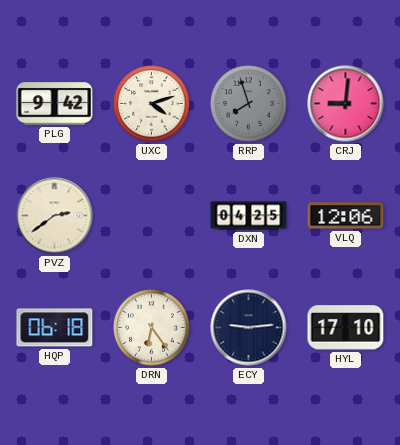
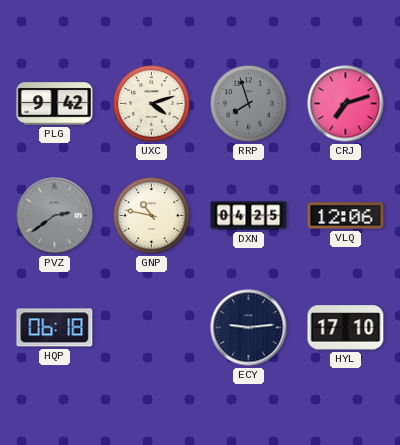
CRJ: 9:01 -> 7:12 (346, 104)
PVZ dial: cream -> grey (55, 216)
GNP: none -> 10:47 (152, 216)
DRN: 6:24 -> none (152, 328)
